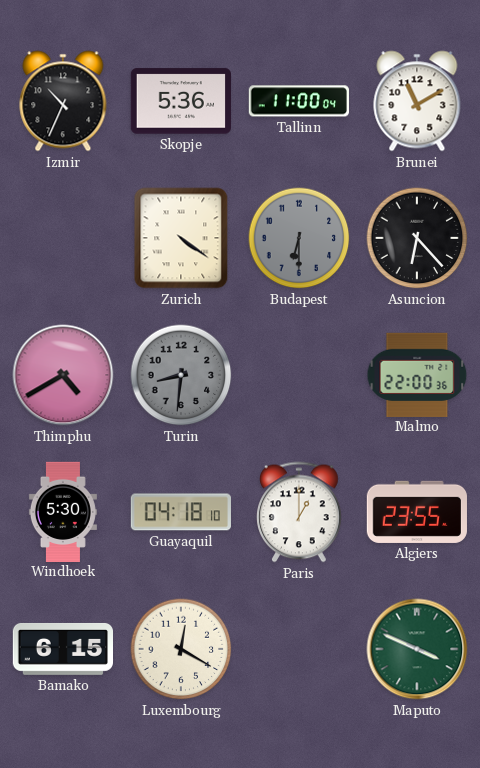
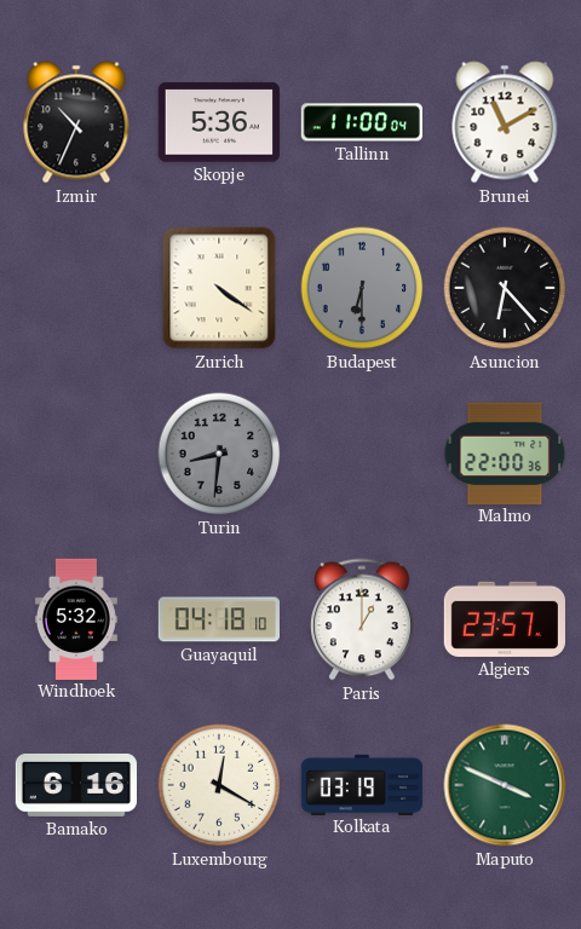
Thimphu: 4:40 -> none (63, 375)
Windhoek: 5:30 -> 5:32 (76, 618)
Algiers: 23:55 -> 23:57 (505, 619)
Bamako: 6:15 -> 6:16 (75, 785)
Kolkata: none -> 03:19 (361, 784)
